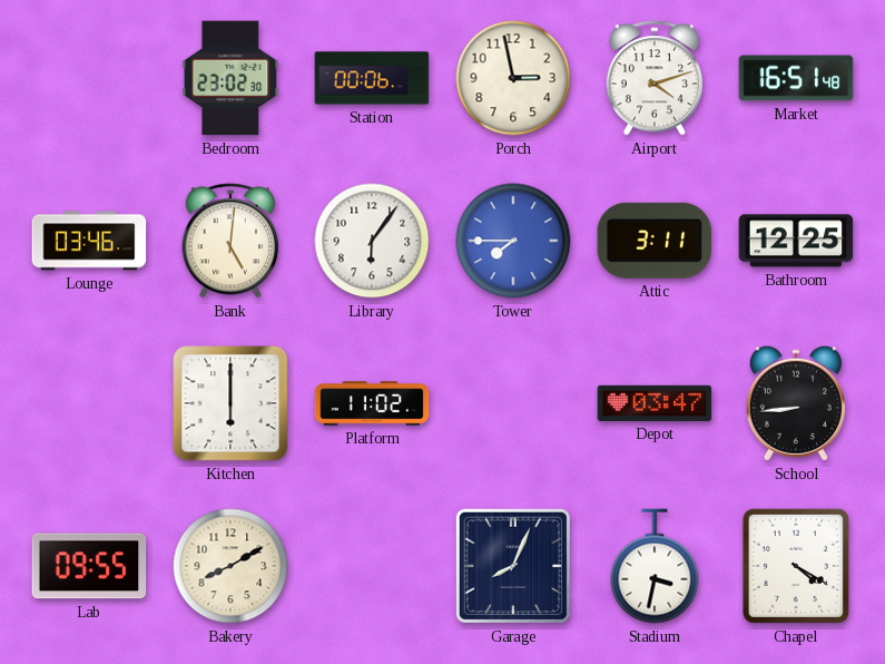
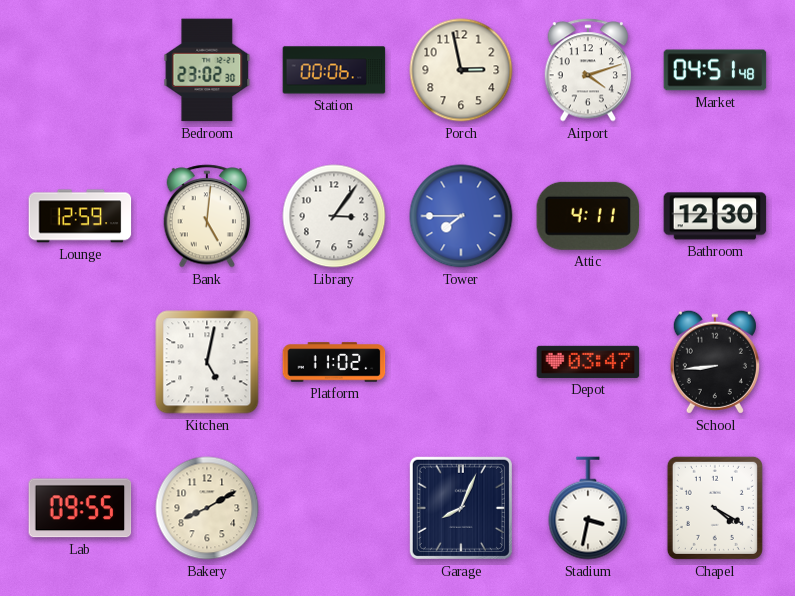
Market: 16:51 -> 04:51 (715, 70)
Lounge: 03:46 -> 12:59 (80, 216)
Library: 6:06 -> 3:06 (334, 216)
Attic: 3:11 -> 4:11 (588, 216)
Bathroom: 12:25 -> 12:30 (715, 216)
Kitchen: 6:00 -> 5:02 (207, 362)
